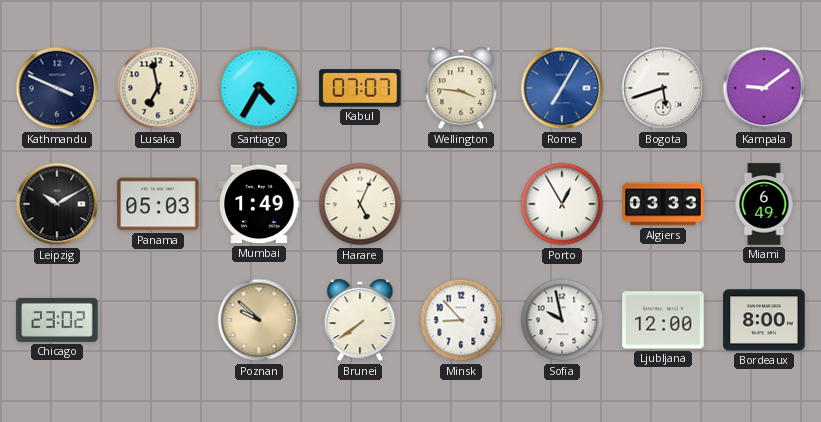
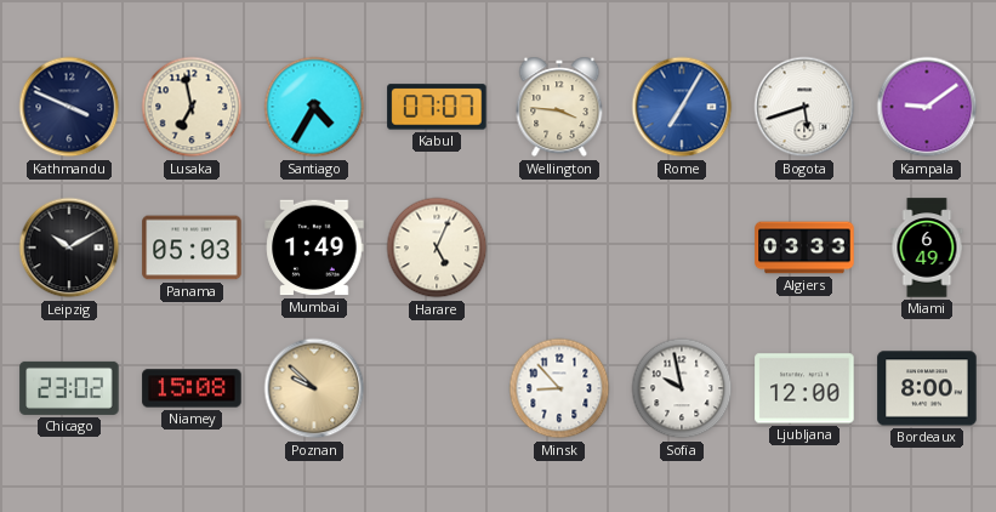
Porto: 12:55 -> none (562, 204)
Niamey: none -> 15:08 (192, 388)
Brunei: 7:39 -> none (360, 320)
